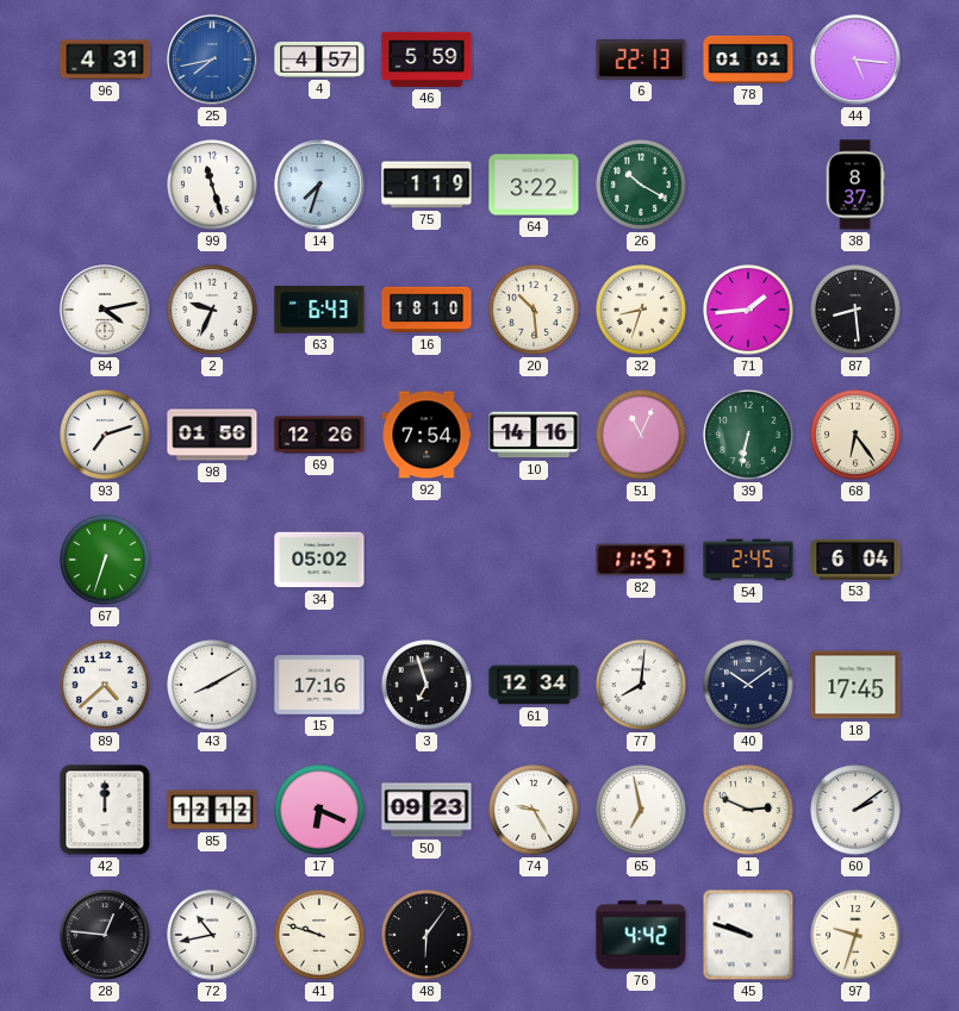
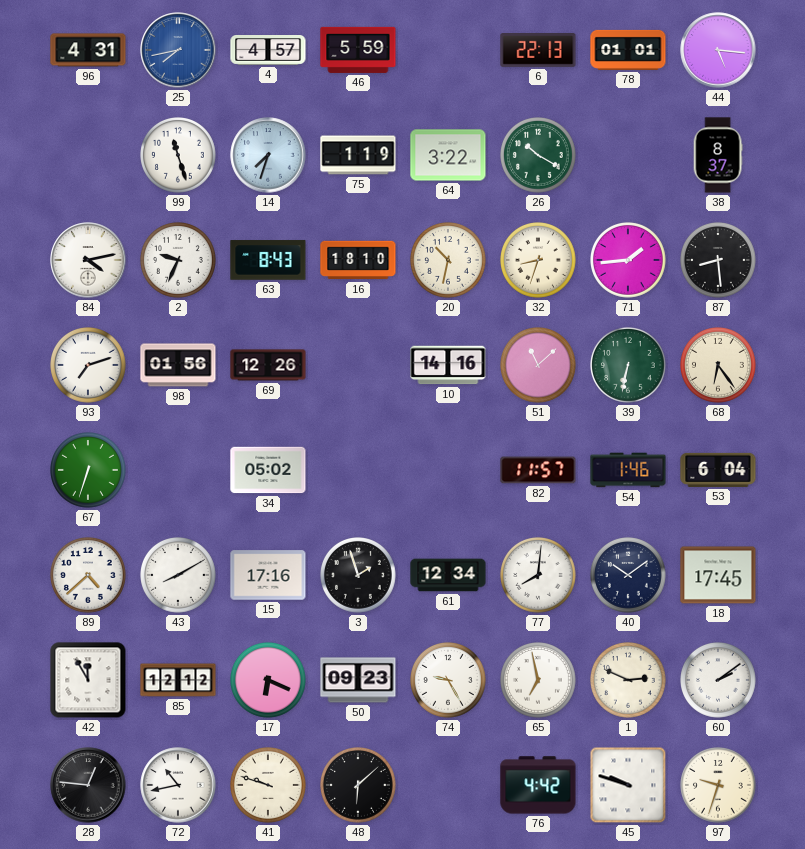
63: 6:43 -> 8:43 (268, 260)
20: 10:29 -> 10:32 (449, 261)
92: 7:54 -> none (426, 435)
51: 11:04 -> 11:08 (539, 366)
54: 2:45 -> 1:46 (628, 470)
3: 6:57 -> 1:57 (359, 576)
42: 12:00 -> 11:55 (88, 680)
48: 6:06 -> 6:08 (359, 786)
